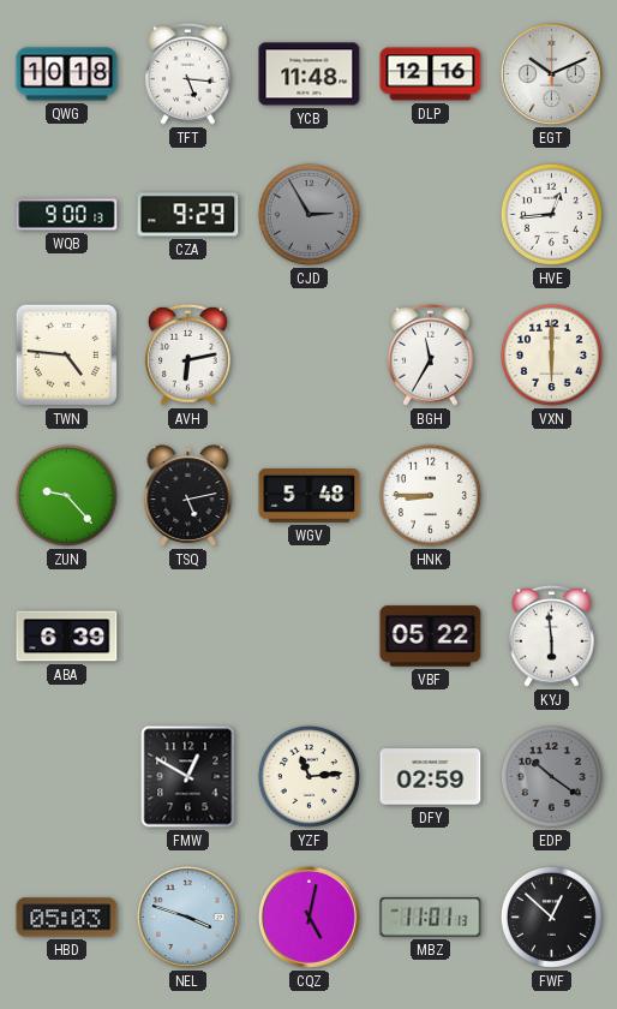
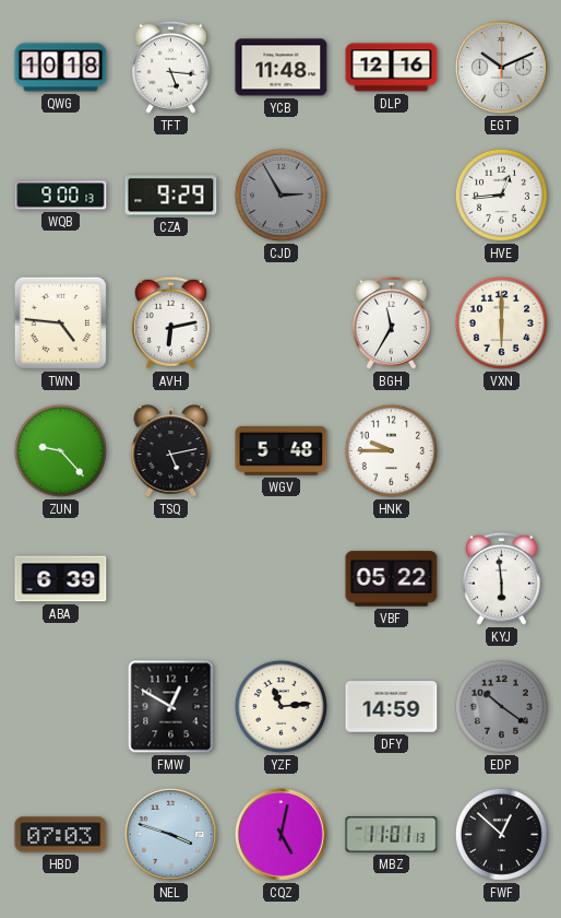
HNK: 8:45 -> 9:45 (391, 450)
DFY: 02:59 -> 14:59 (392, 707)
HBD: 05:03 -> 07:03 (61, 835)
